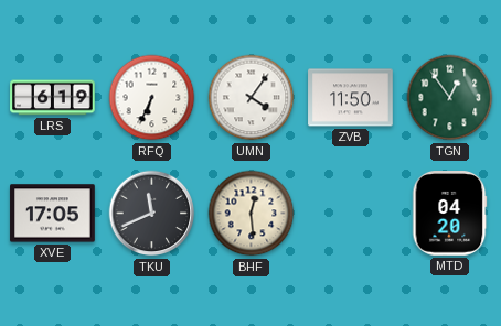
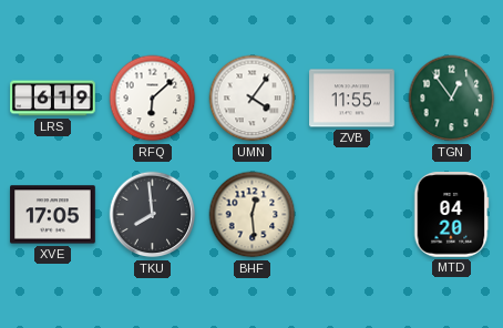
RFQ: 6:34 -> 6:08 (153, 99)
ZVB: 11:50 -> 11:55 (352, 99)
TKU: 11:41 -> 7:59 (153, 215)
